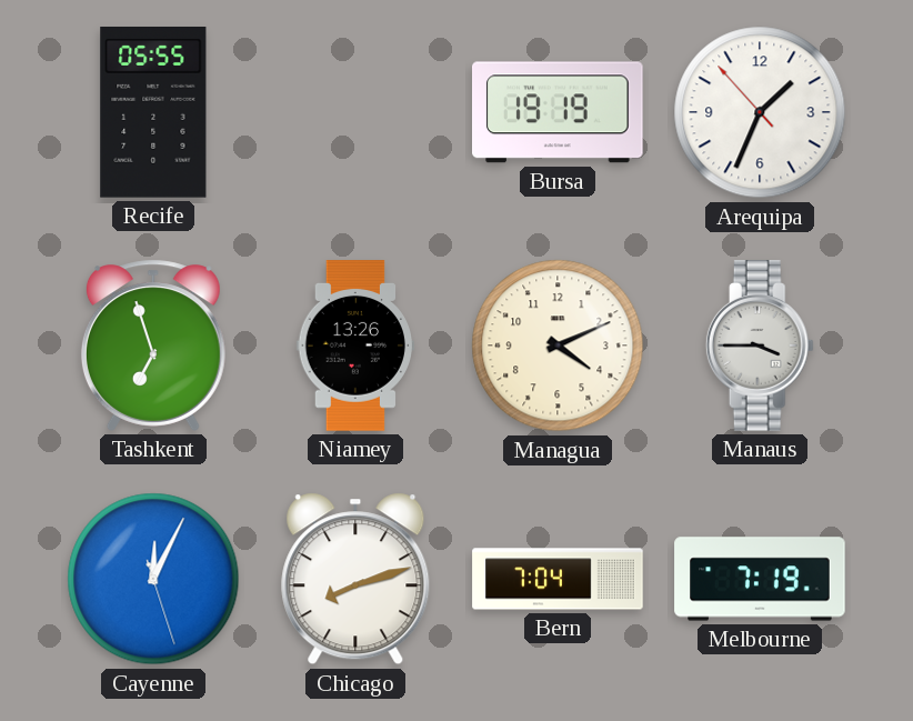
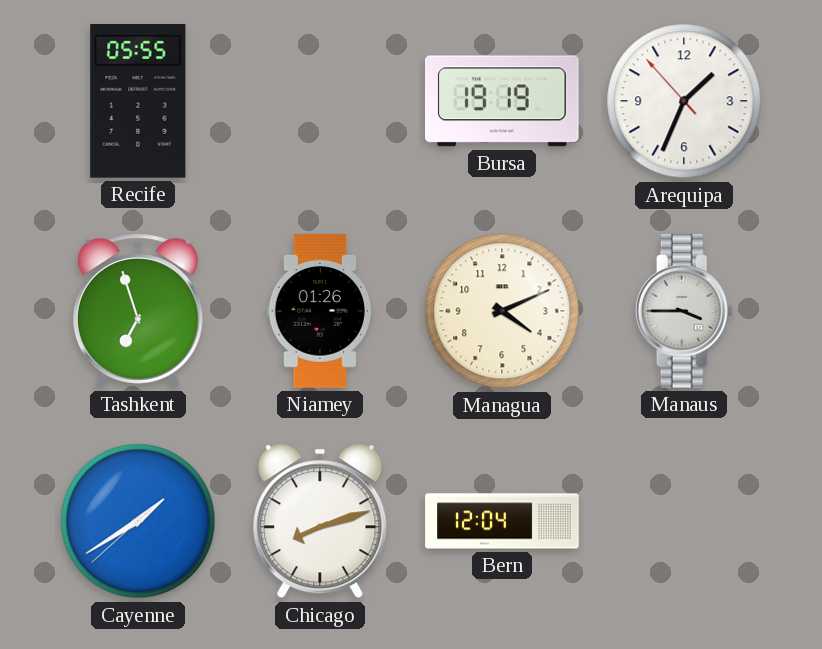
Niamey: 13:26 -> 01:26 (319, 311)
Cayenne: 12:04 -> 1:39 (138, 521)
Bern: 7:04 -> 12:04 (502, 521)
Melbourne: 7:19 -> none (760, 579)
